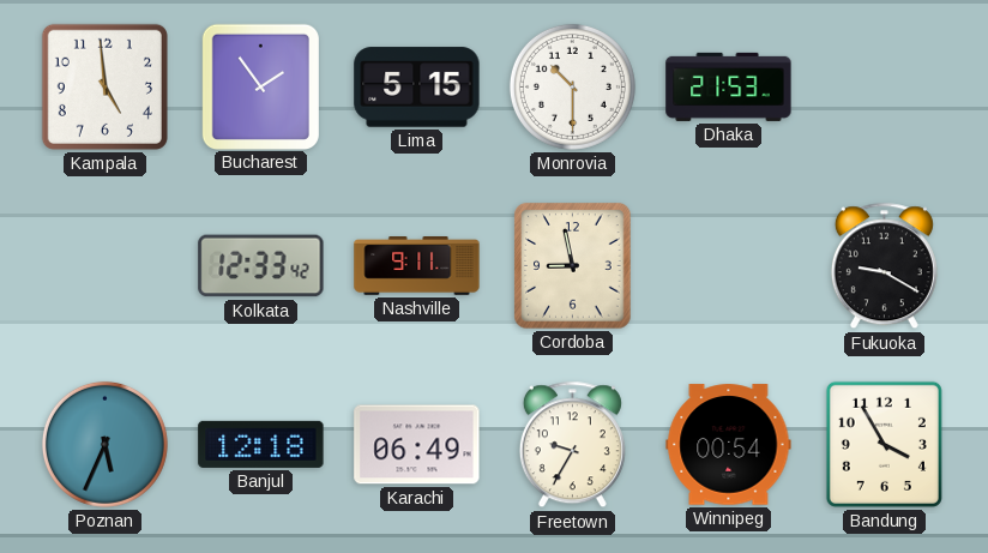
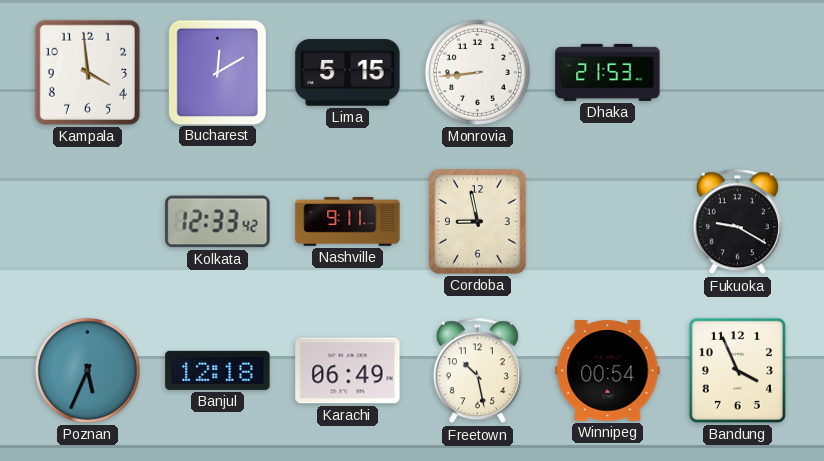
Kampala: 4:59 -> 3:59 (87, 72)
Bucharest: 1:54 -> 12:10 (217, 72)
Monrovia: 10:30 -> 8:44 (477, 72)
Freetown: 9:35 -> 10:28 (477, 371)
Bandung: 3:55 -> 3:56 (737, 370)
